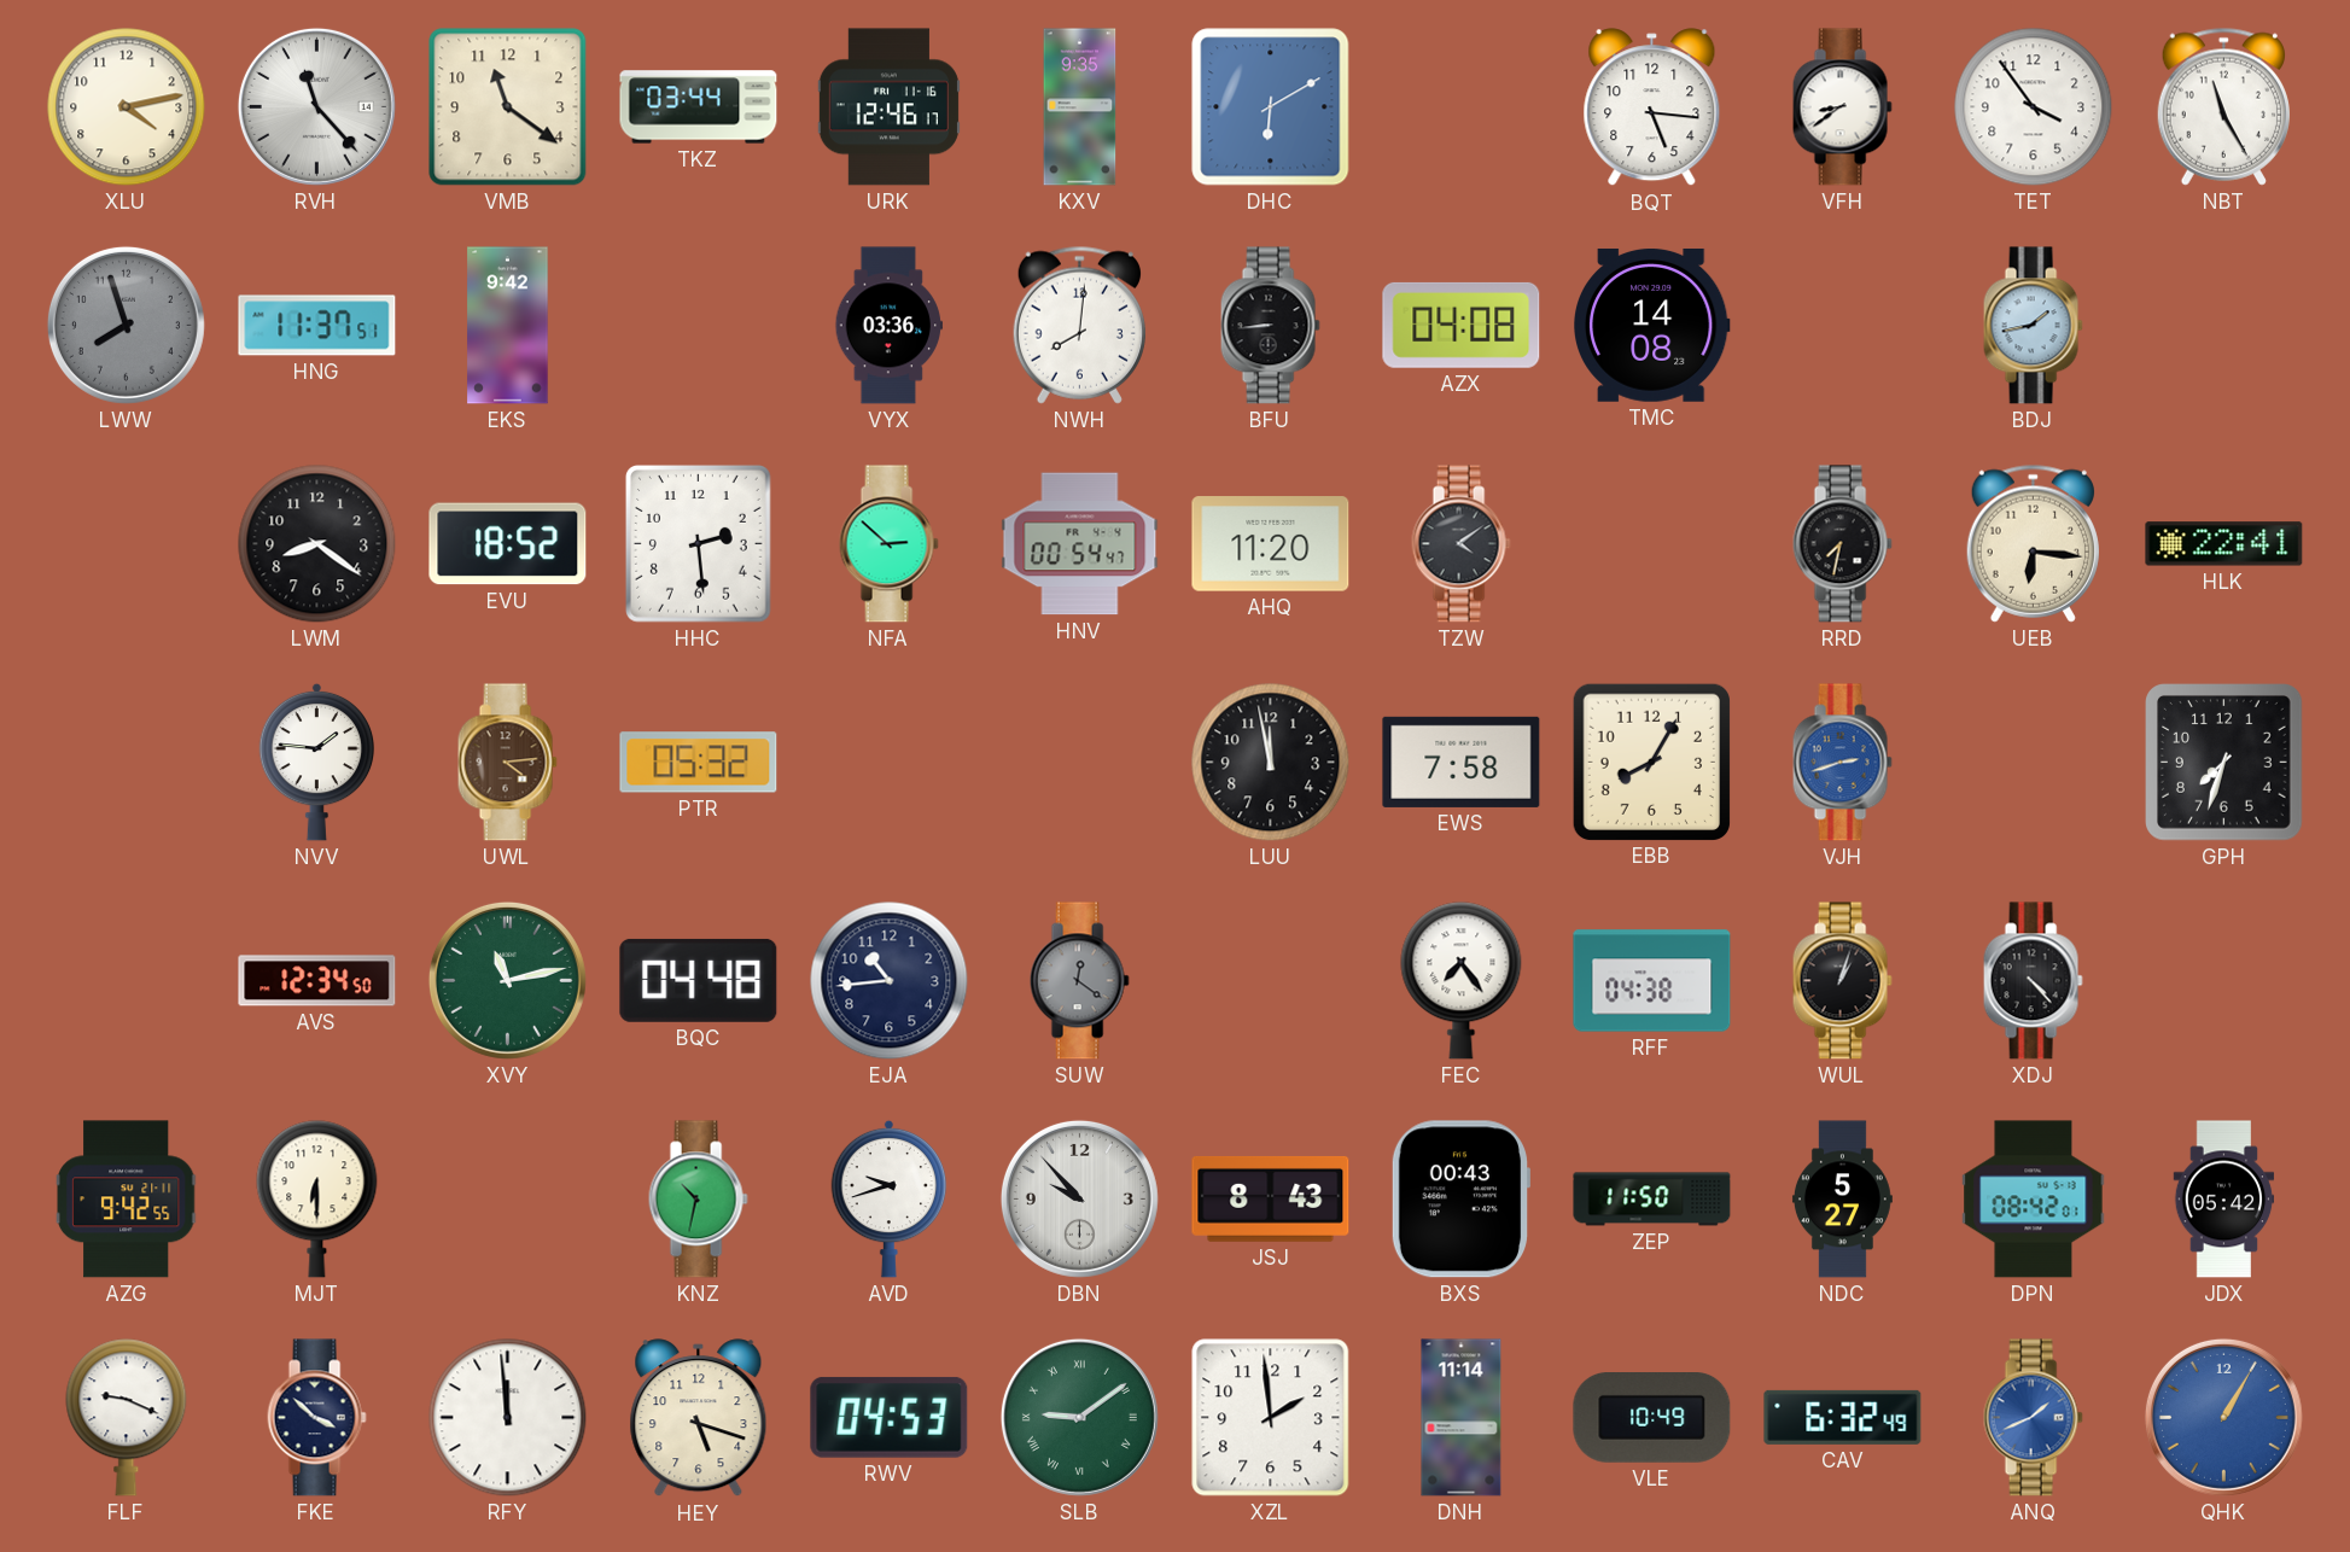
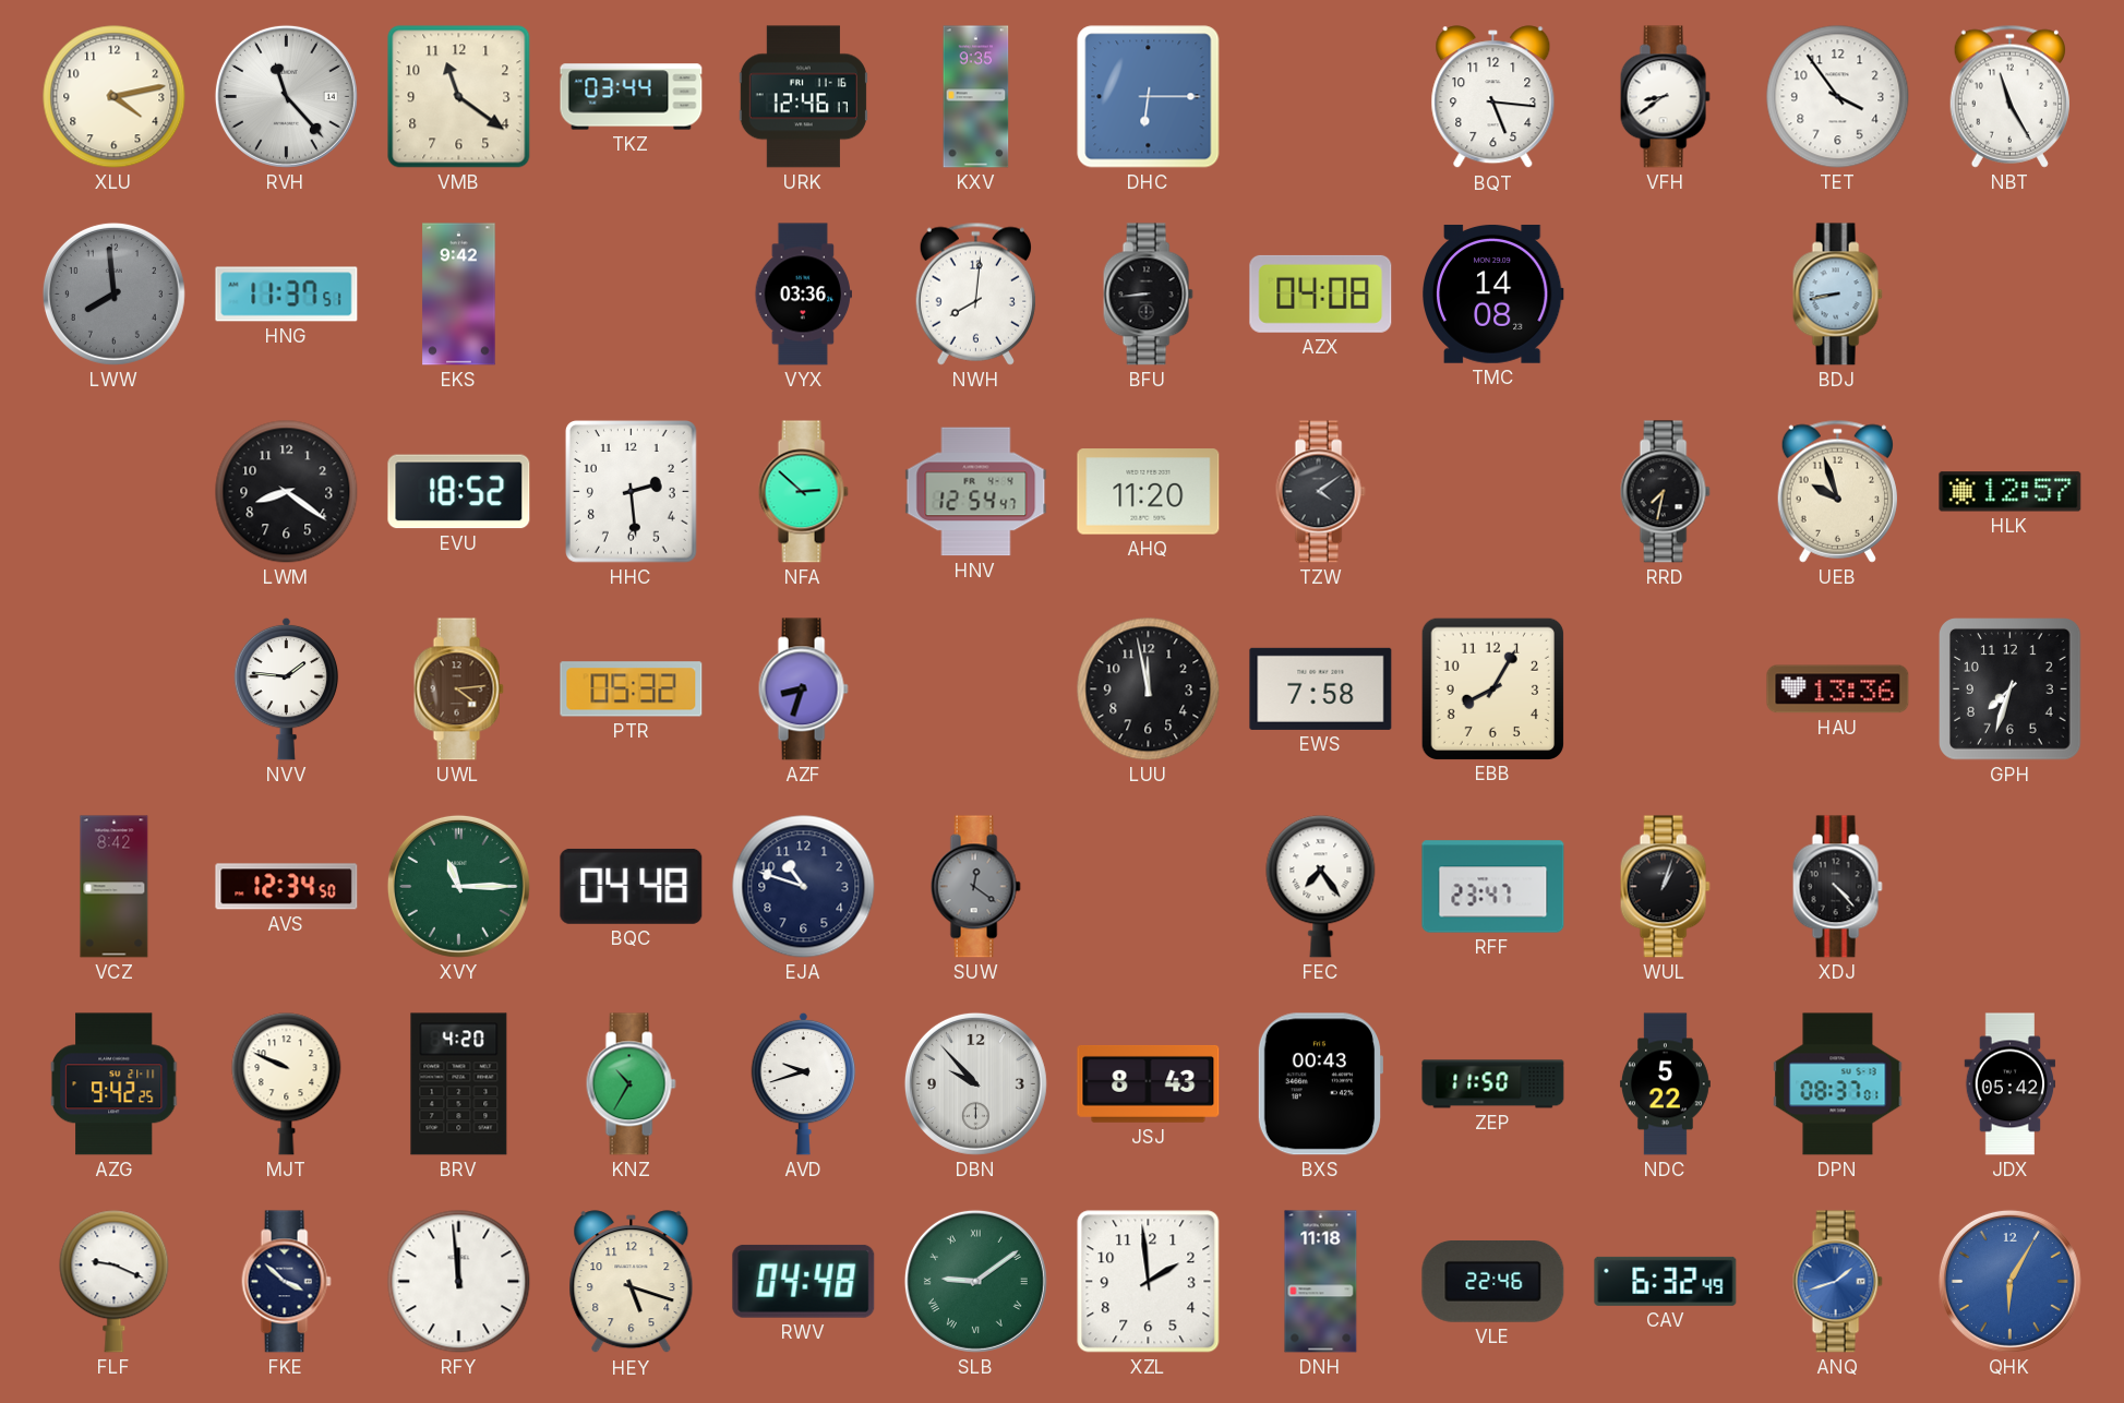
DHC: 6:10 -> 6:15 (1149, 97)
LWW: 7:57 -> 7:59 (113, 293)
BDJ: 1:43 -> 8:43 (1837, 295)
HNV: 00:54 -> 12:54 (976, 492)
UEB: 6:16 -> 9:57 (1837, 491)
HLK: 22:41 -> 12:57 (2011, 492)
AZF: none -> 8:33 (803, 689)
VJH: 2:42 -> none (1842, 763)
HAU: none -> 13:36 (1838, 689)
VCZ: none -> 8:42 (115, 887)
XVY: 11:13 -> 11:15 (458, 886)
EJA: 10:44 -> 10:48 (804, 887)
RFF: 04:38 -> 23:47 (1493, 887)
AZG: 9:42:55 -> 9:42:25 (113, 1084)
MJT: 6:30 -> 9:49 (287, 1084)
BRV: none -> 4:20 (459, 1084)
KNZ: 10:32 -> 10:35 (631, 1084)
NDC: 5:27 -> 5:22 (1665, 1084)
DPN: 08:42 -> 08:37 (1838, 1084)
RWV: 04:53 -> 04:48 (804, 1281)
DNH: 11:14 -> 11:18 (1321, 1282)
VLE: 10:49 -> 22:46 (1493, 1282)
ANQ: 1:41 -> 1:42 (1837, 1282)
QHK: 1:05 -> 6:05 (2009, 1281)
